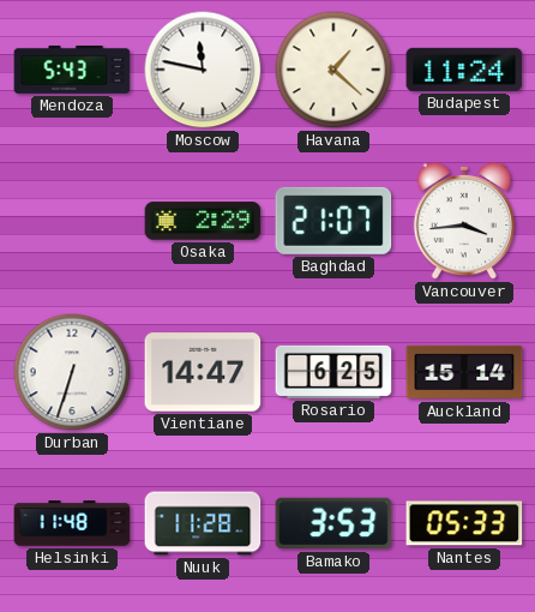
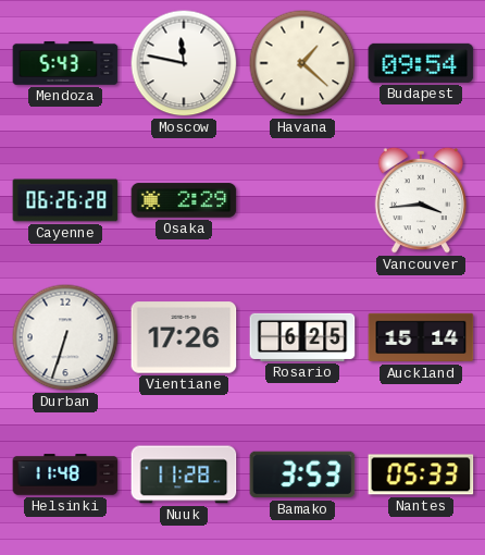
Budapest: 11:24 -> 09:54 (421, 63)
Cayenne: none -> 06:26 (65, 200)
Baghdad: 21:07 -> none (333, 221)
Vientiane: 14:47 -> 17:26 (184, 337)
